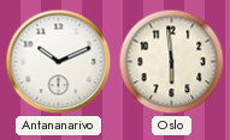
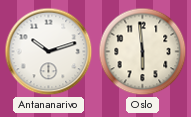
Antananarivo: 10:11 -> 10:12 (49, 52)
